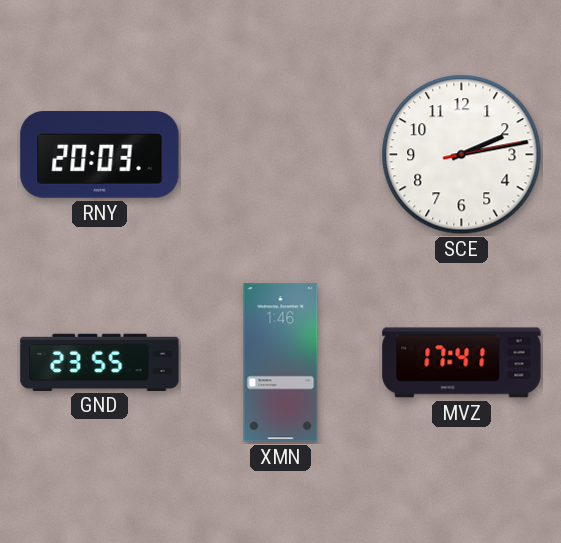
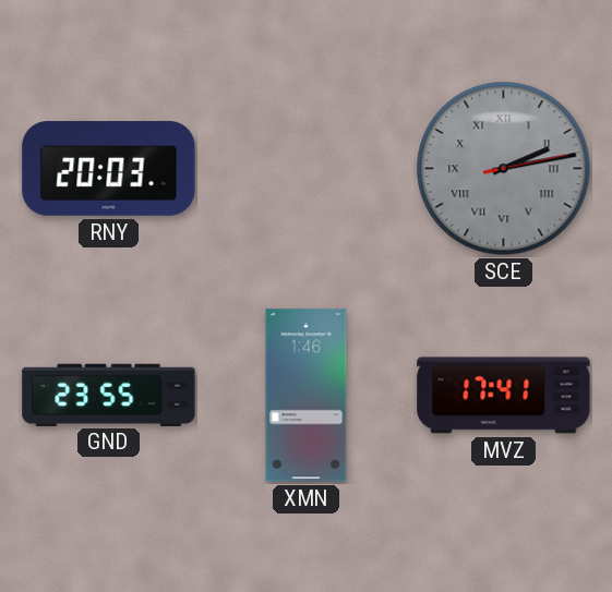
SCE dial: white -> grey (504, 169)
SCE numerals: Arabic -> Roman (504, 169)
